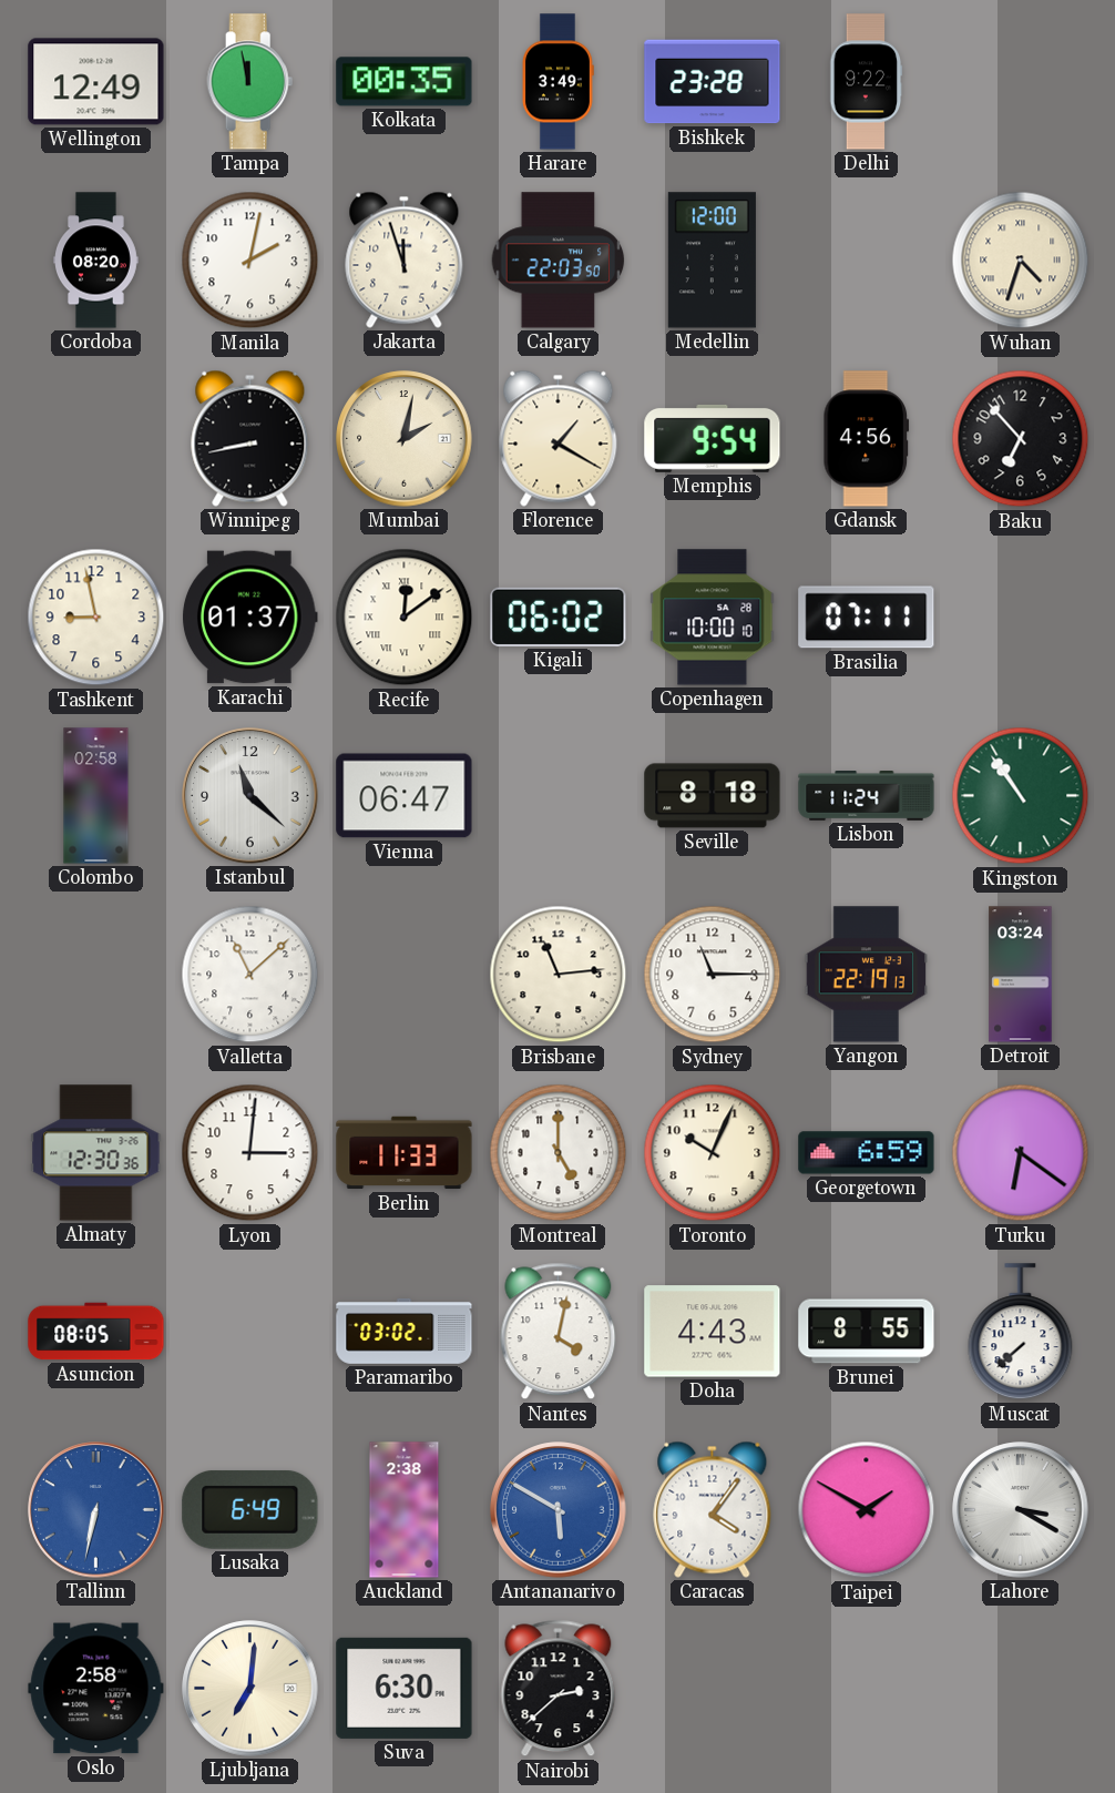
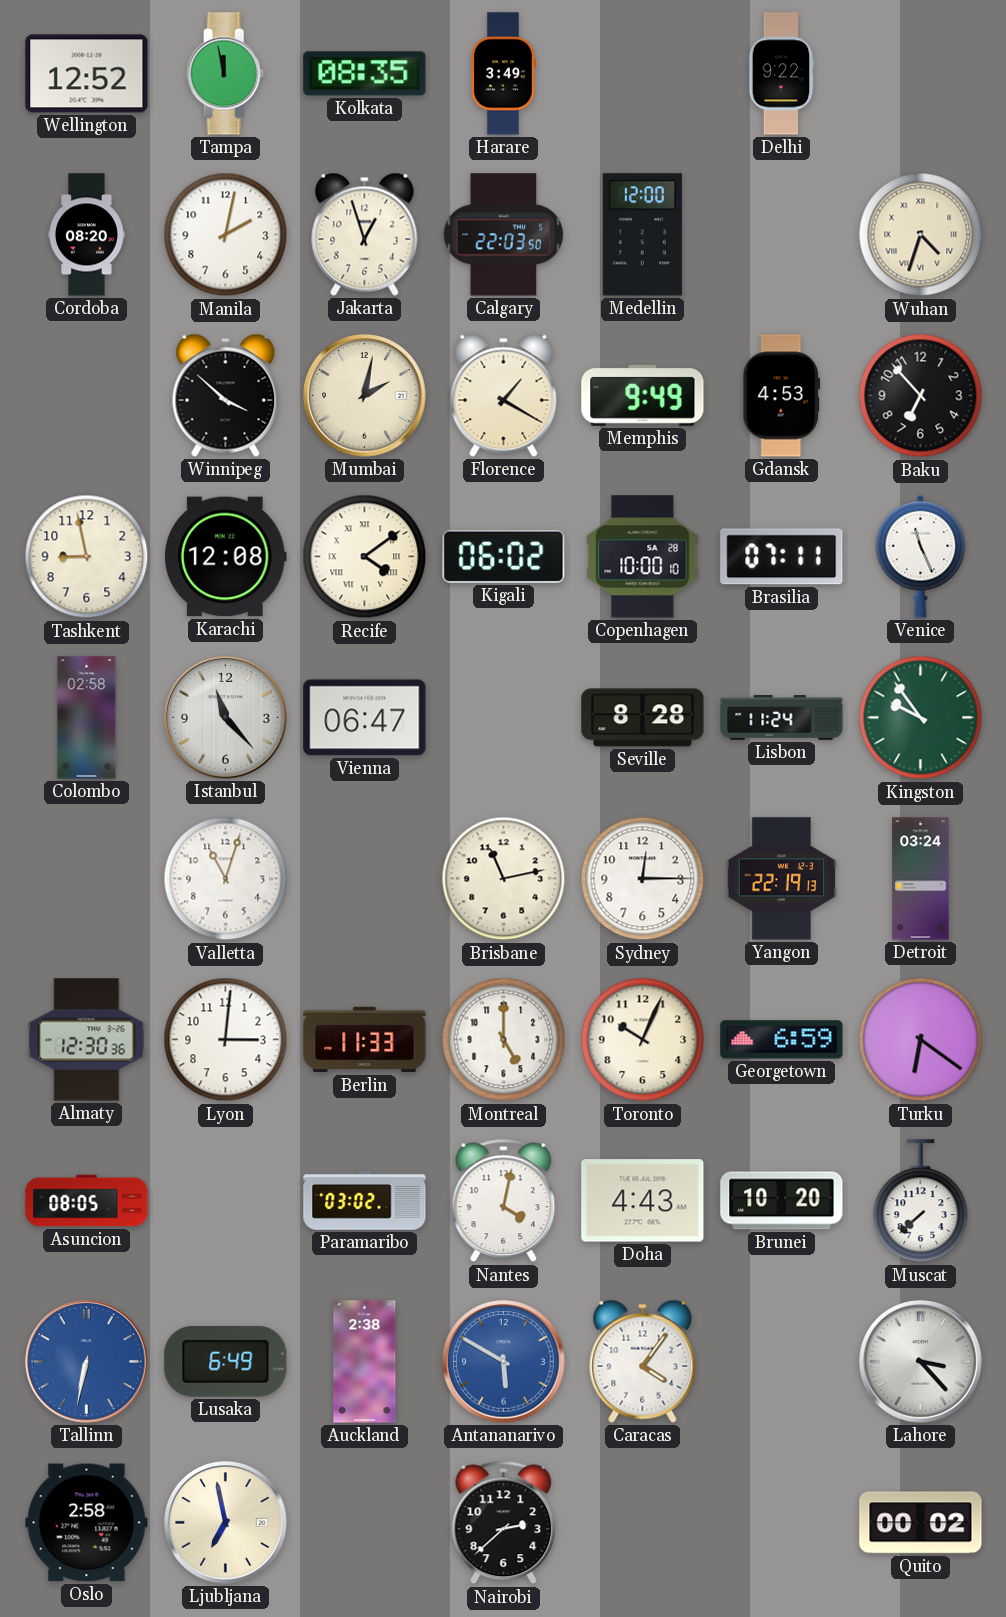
Wellington: 12:49 -> 12:52 (87, 74)
Kolkata: 00:35 -> 08:35 (365, 74)
Bishkek: 23:28 -> none (713, 82)
Jakarta: 11:57 -> 12:57 (365, 234)
Winnipeg: 8:43 -> 3:52 (226, 395)
Memphis: 9:54 -> 9:49 (643, 395)
Gdansk: 4:56 -> 4:53 (781, 396)
Karachi: 01:37 -> 12:08 (226, 557)
Recife: 12:09 -> 4:09 (365, 557)
Venice: none -> 11:26 (921, 556)
Istanbul: 11:22 -> 11:23 (226, 718)
Seville: 8:18 -> 8:28 (643, 718)
Kingston: 10:54 -> 9:54 (921, 718)
Valletta: 11:08 -> 11:03 (226, 879)
Brisbane: 11:14 -> 11:13 (504, 879)
Sydney: 11:15 -> 12:15 (643, 879)
Brunei: 8:55 -> 10:20 (782, 1201)
Taipei: 1:50 -> none (867, 1510)
Lahore: 3:20 -> 3:23 (921, 1362)
Ljubljana: 7:01 -> 6:58 (226, 1523)
Suva: 6:30 -> none (405, 1688)
Quito: none -> 00:02 (921, 1523)
